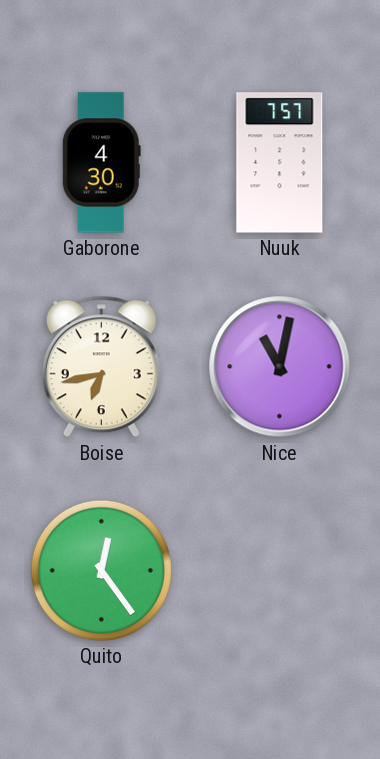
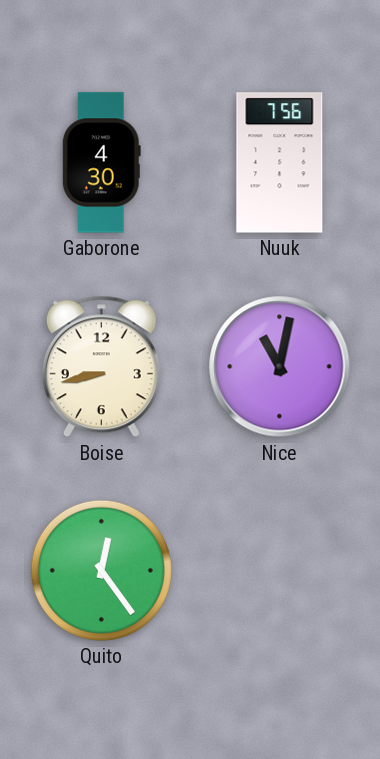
Nuuk: 7:57 -> 7:56 (280, 163)
Boise: 6:43 -> 8:43 (101, 367)
